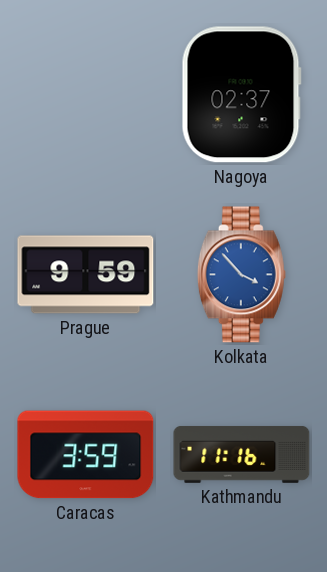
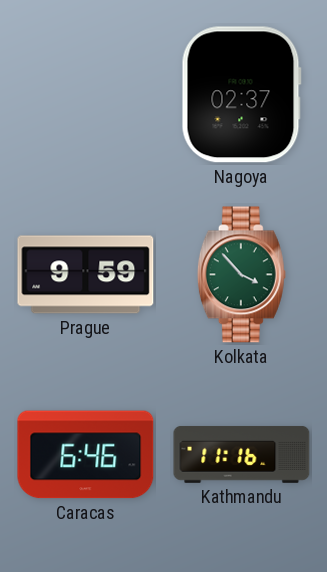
Kolkata dial: blue -> green (241, 275)
Caracas: 3:59 -> 6:46 (86, 455)
